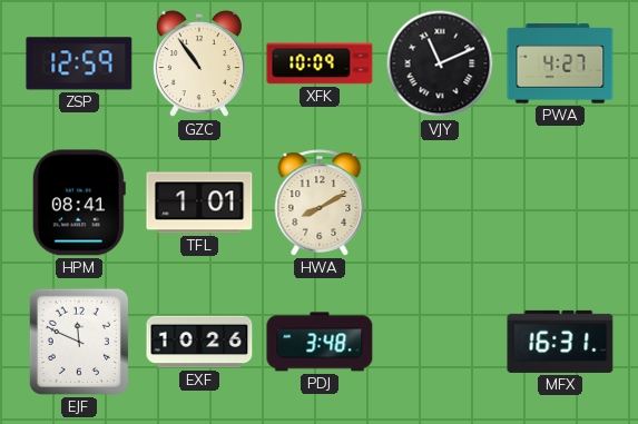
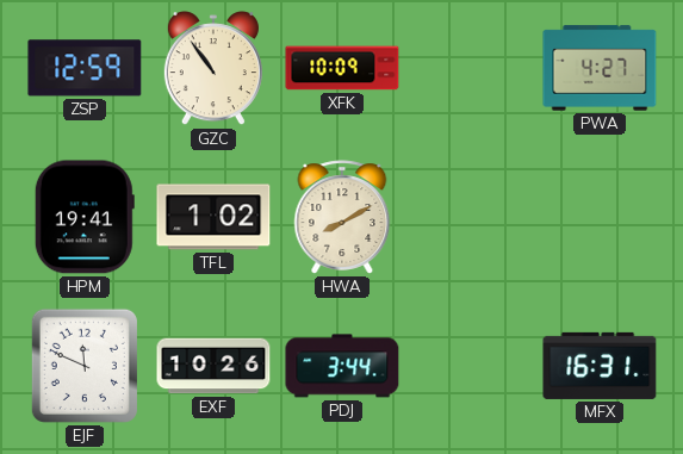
VJY: 11:11 -> none (440, 63)
HPM: 08:41 -> 19:41 (85, 217)
TFL: 1:01 -> 1:02 (213, 217)
PDJ: 3:48 -> 3:44 (342, 366)
